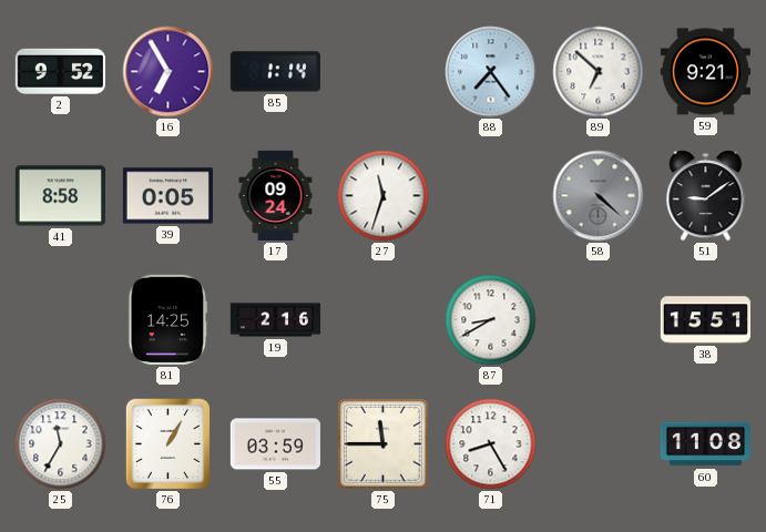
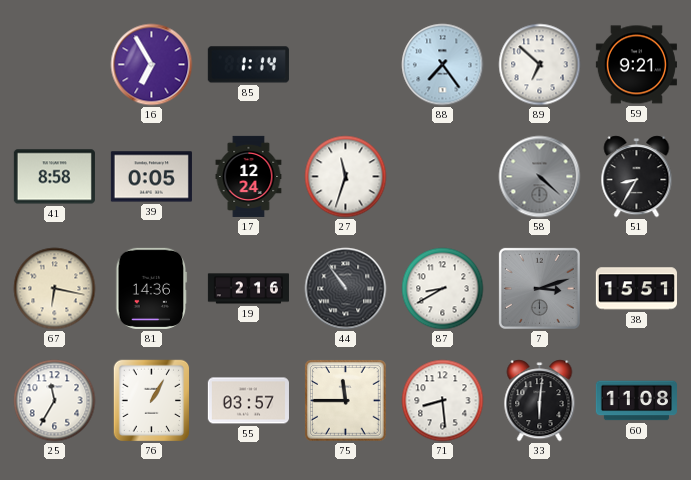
2: 9:52 -> none (60, 71)
17: 09:24 -> 12:24 (249, 176)
51: 9:09 -> 8:35 (637, 177)
67: none -> 6:17 (55, 289)
81: 14:25 -> 14:36 (152, 288)
44: none -> 10:54 (346, 289)
7: none -> 3:12 (539, 288)
55: 03:59 -> 03:57 (248, 401)
71: 8:25 -> 8:29 (443, 401)
33: none -> 6:01 (540, 401)
